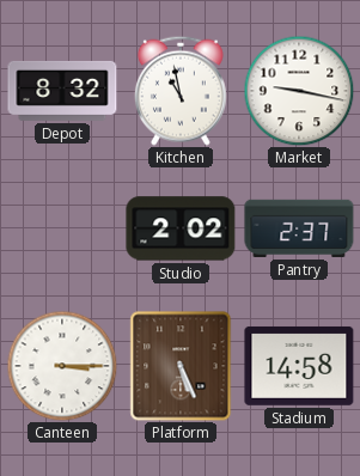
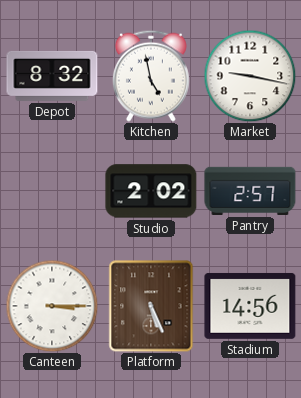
Kitchen: 10:58 -> 4:58 (151, 76)
Pantry: 2:37 -> 2:57 (250, 191)
Stadium: 14:58 -> 14:56 (250, 306)
